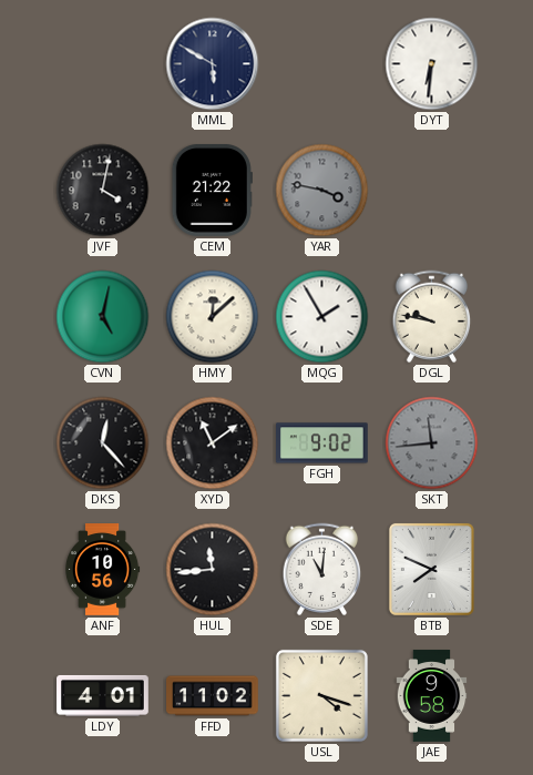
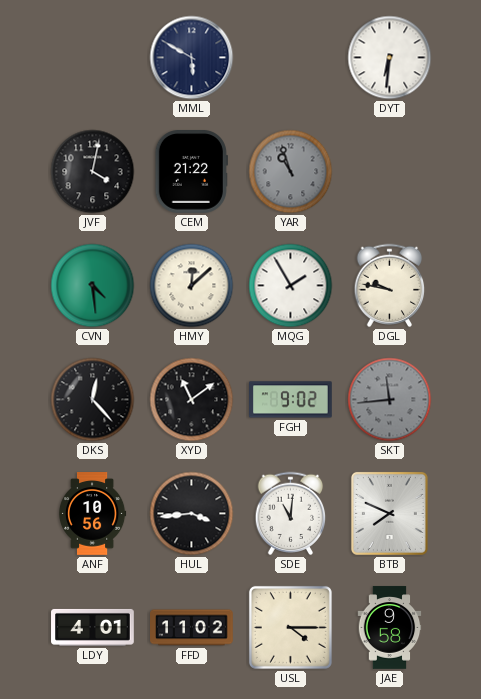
YAR: 3:47 -> 10:57 (291, 172)
CVN: 5:02 -> 4:29 (93, 286)
HUL: 11:44 -> 3:44 (192, 514)
USL: 4:18 -> 4:15 (290, 627)
